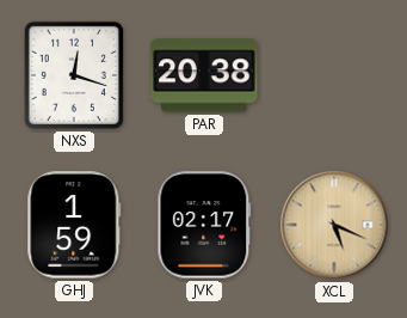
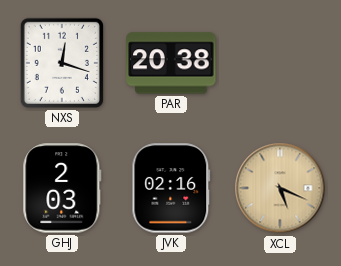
GHJ: 1:59 -> 2:03 (62, 188)
JVK: 02:17 -> 02:16 (171, 188)
